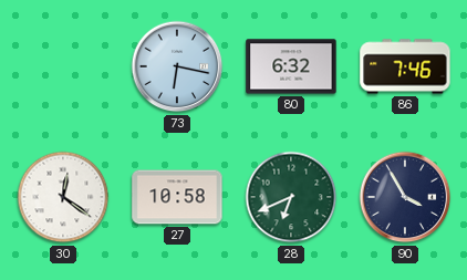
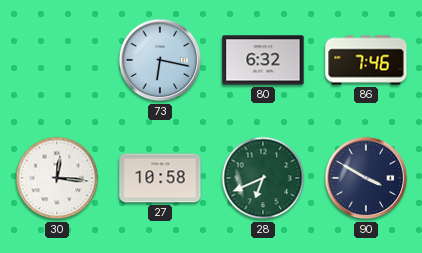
30: 12:21 -> 12:16 (57, 178)
90: 3:55 -> 3:50 (366, 178)
